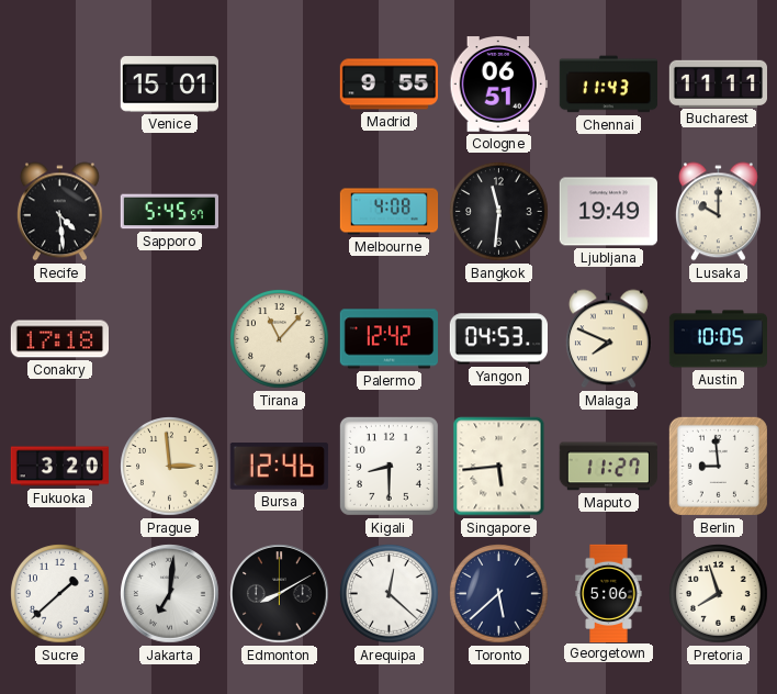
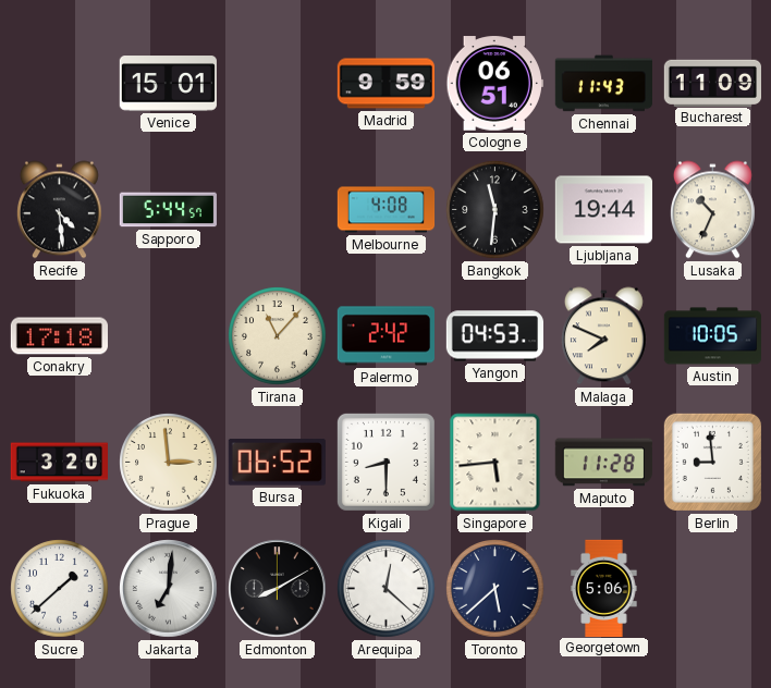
Madrid: 9:55 -> 9:59 (387, 84)
Bucharest: 11:11 -> 11:09 (712, 83)
Sapporo: 5:45 -> 5:44 (168, 210)
Ljubljana: 19:49 -> 19:44 (603, 210)
Lusaka: 10:00 -> 10:34 (712, 210)
Palermo: 12:42 -> 2:42 (385, 336)
Bursa: 12:46 -> 06:52 (277, 463)
Maputo: 11:27 -> 11:28 (603, 463)
Pretoria: 7:57 -> none (719, 594)
